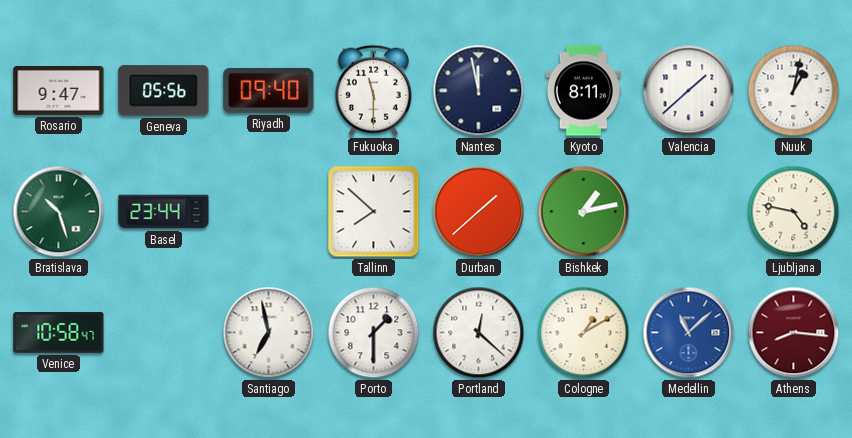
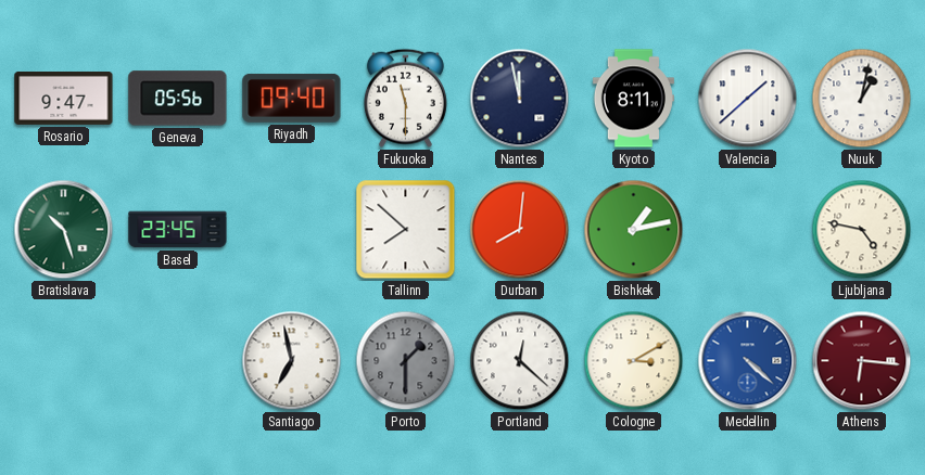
Basel: 23:44 -> 23:45 (178, 230)
Durban: 1:38 -> 8:01 (520, 230)
Venice: 10:58 -> none (59, 333)
Porto dial: white -> grey (406, 361)
Cologne: 1:10 -> 3:10 (634, 361)
Medellin: 11:08 -> 4:22 (748, 361)
Athens: 8:16 -> 6:16 (862, 361)
